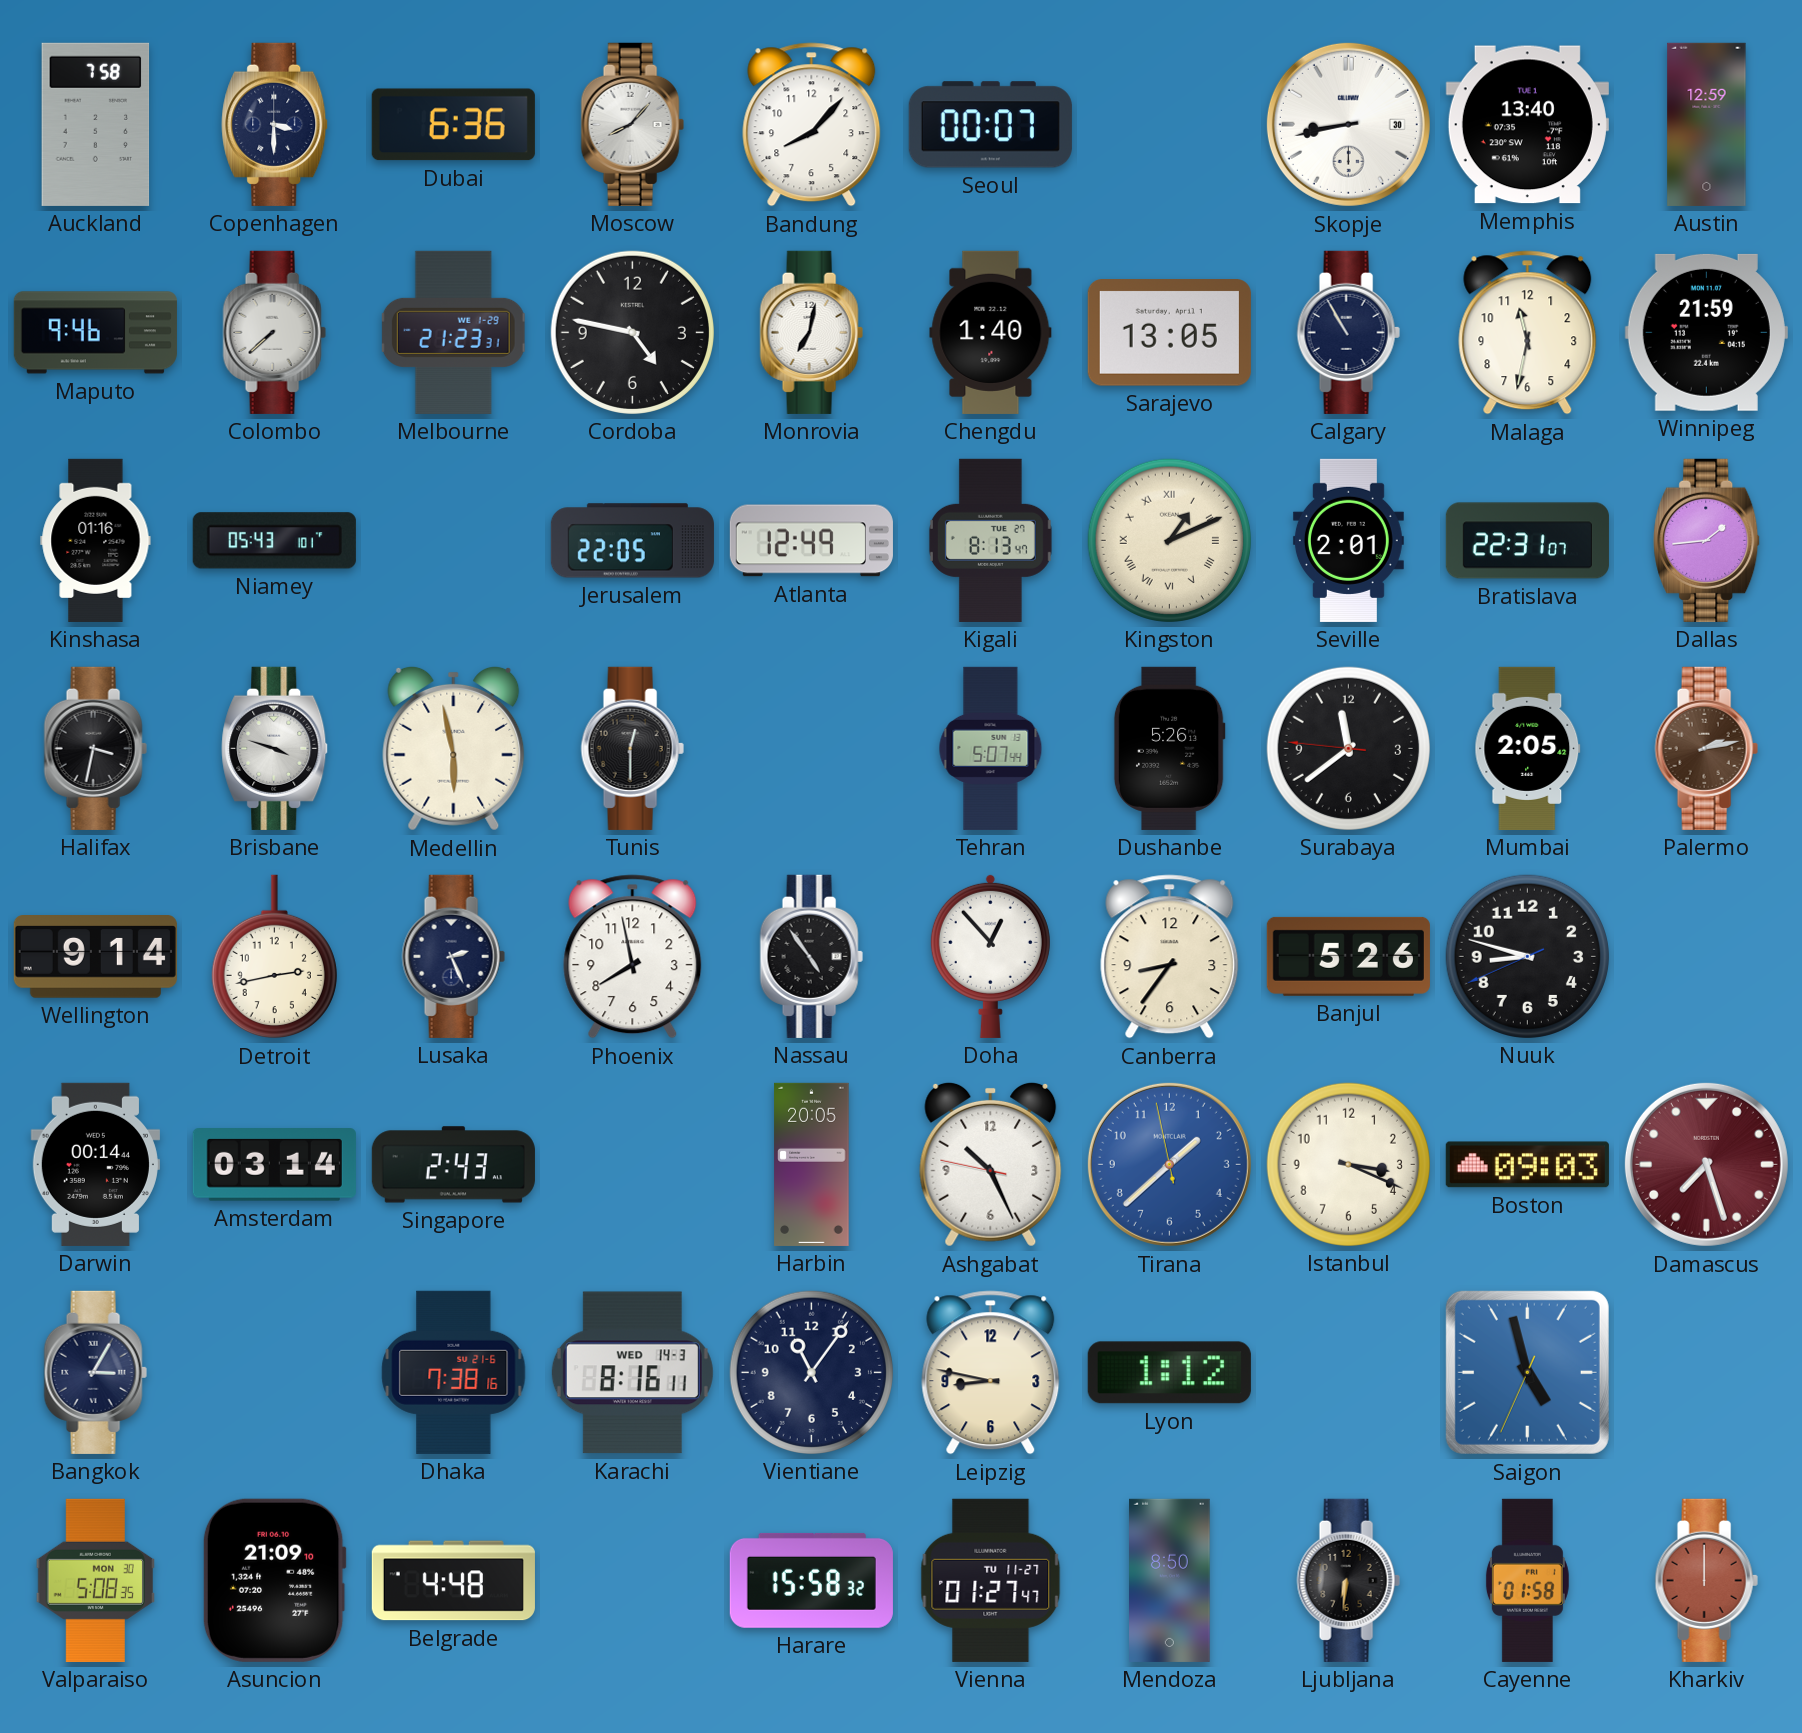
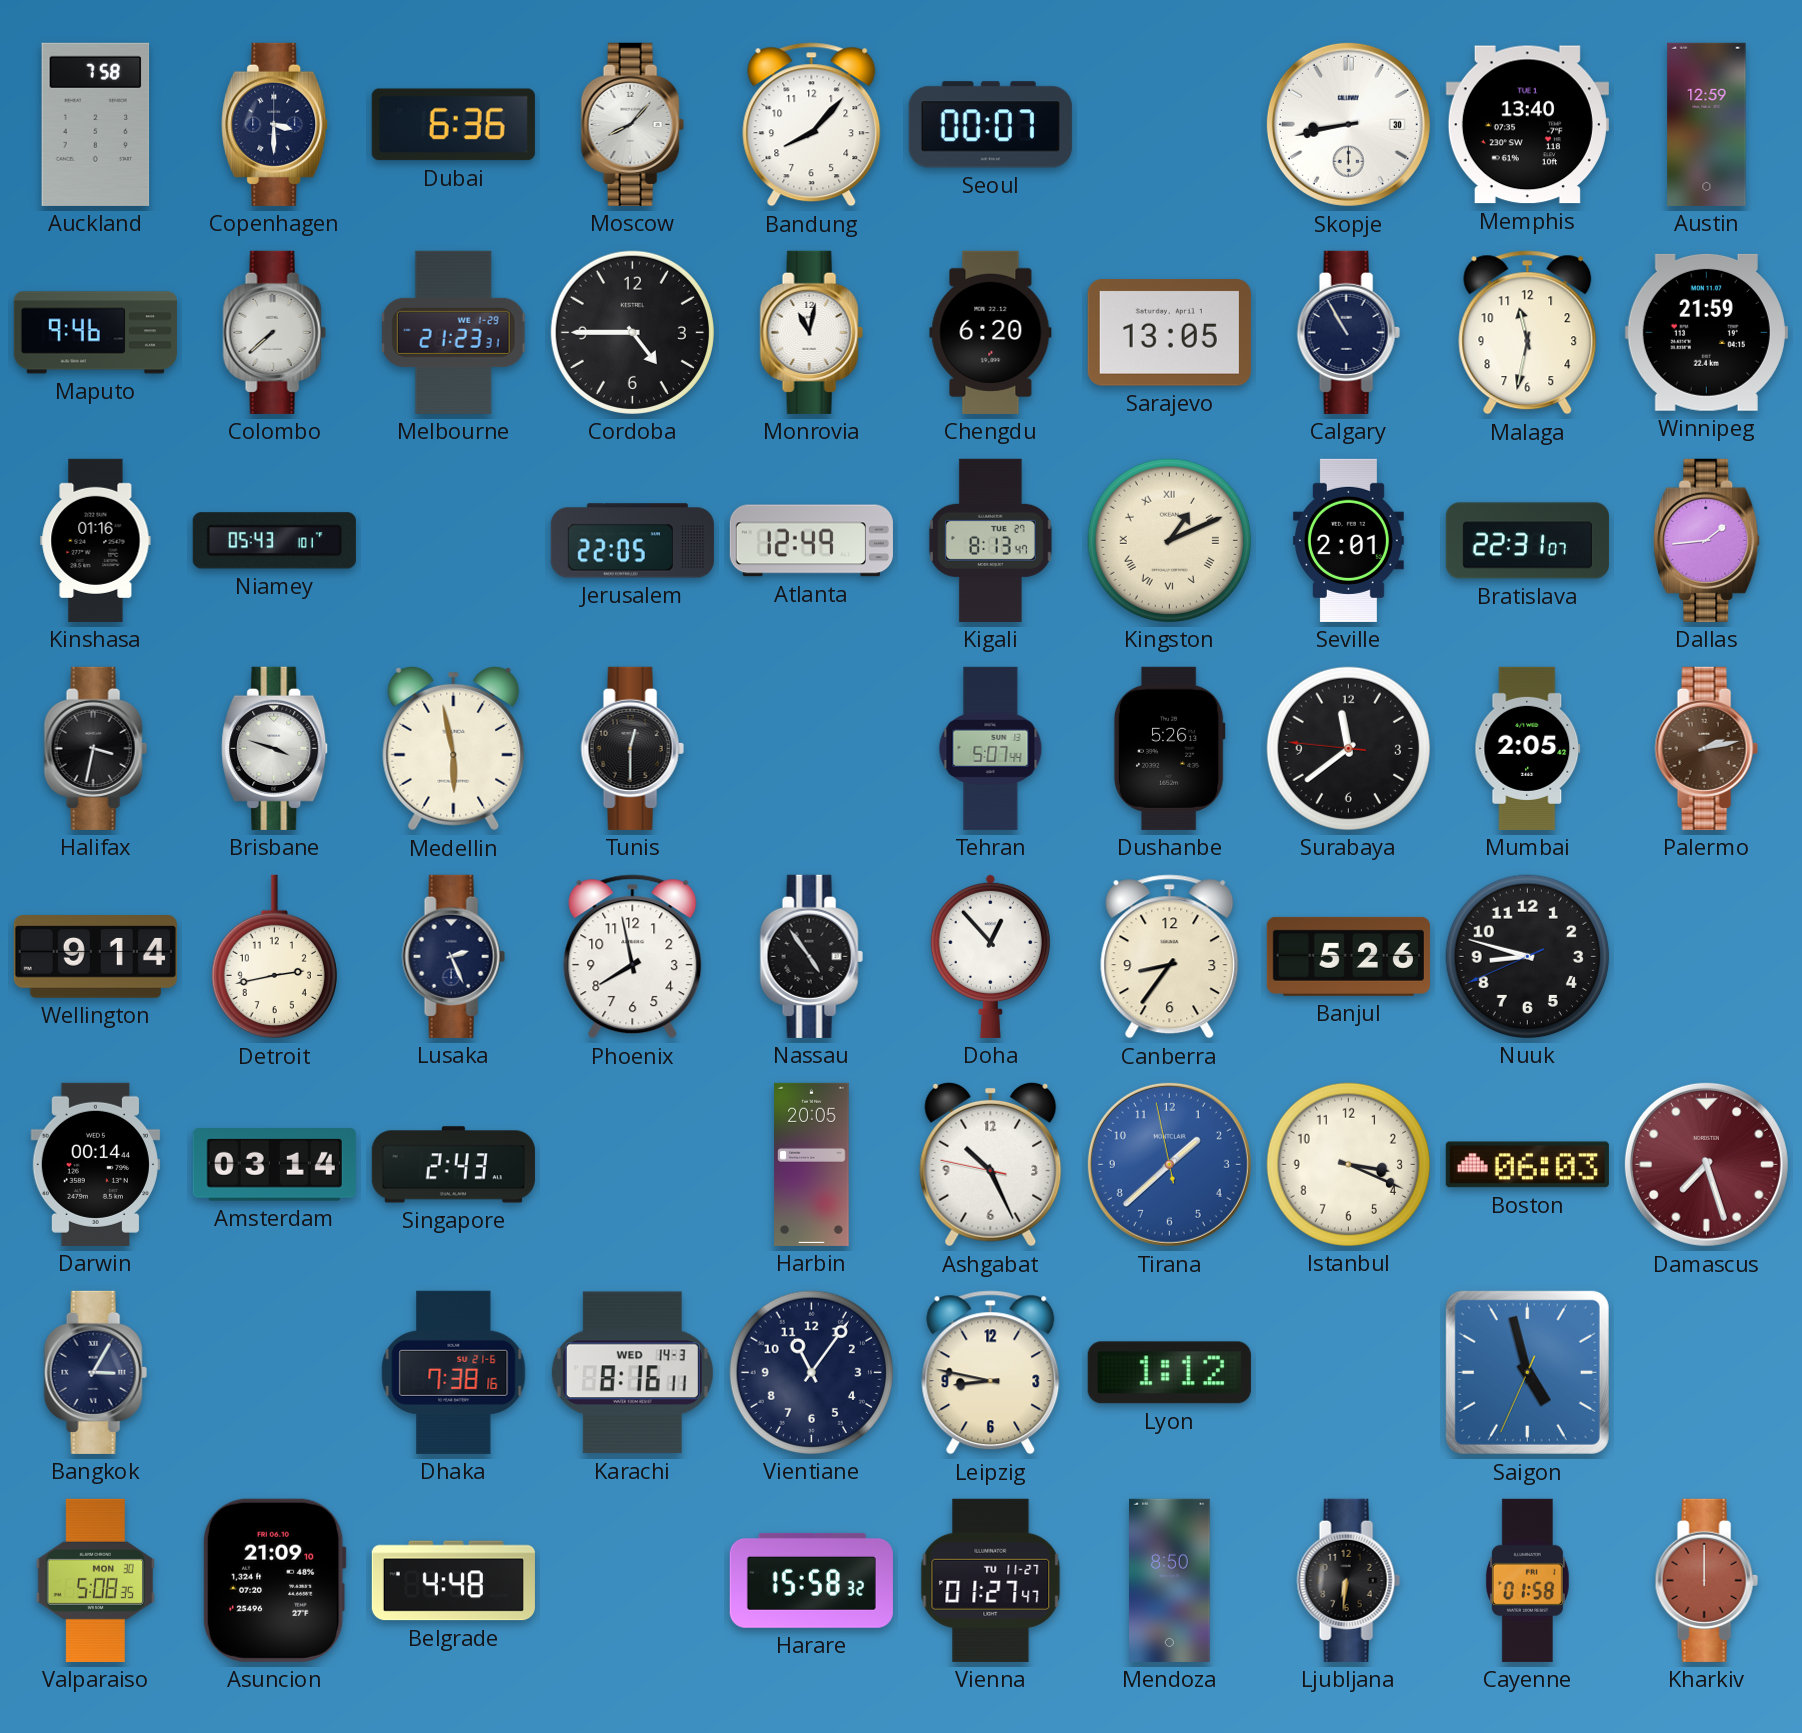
Cordoba: 4:47 -> 4:45 (632, 332)
Monrovia: 7:02 -> 11:02 (811, 332)
Chengdu: 1:40 -> 6:20 (991, 332)
Boston: 09:03 -> 06:03 (1527, 1165)
